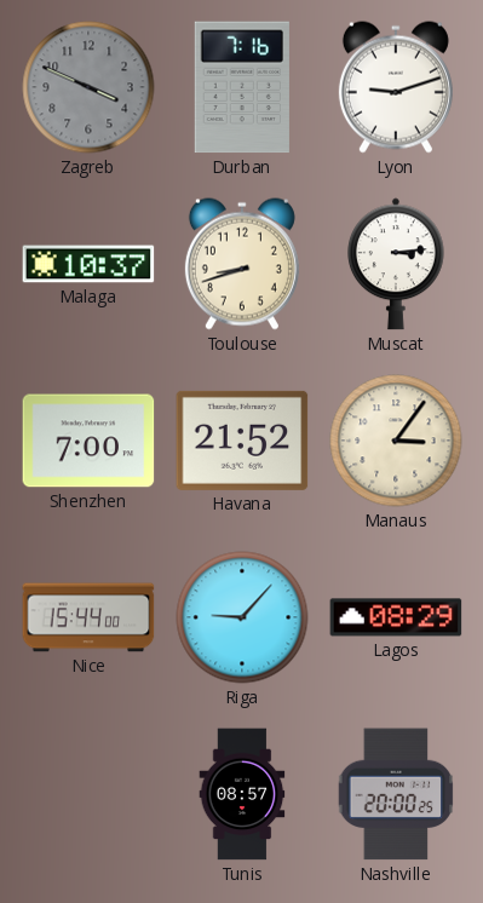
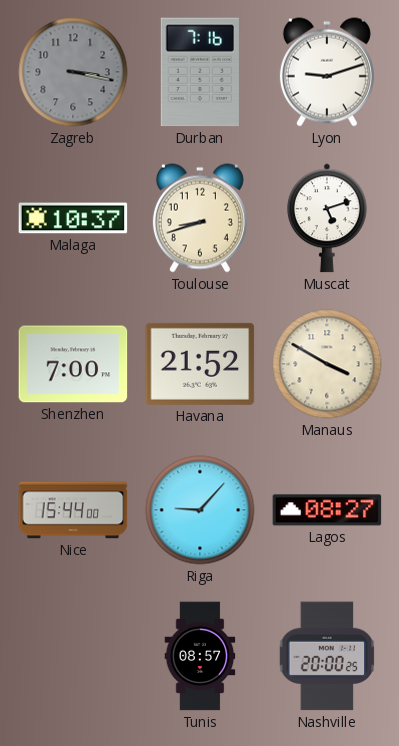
Zagreb: 3:49 -> 3:17 (73, 72)
Muscat: 3:14 -> 5:12 (328, 218)
Manaus: 3:06 -> 3:50 (327, 364)
Lagos: 08:29 -> 08:27 (327, 510)
